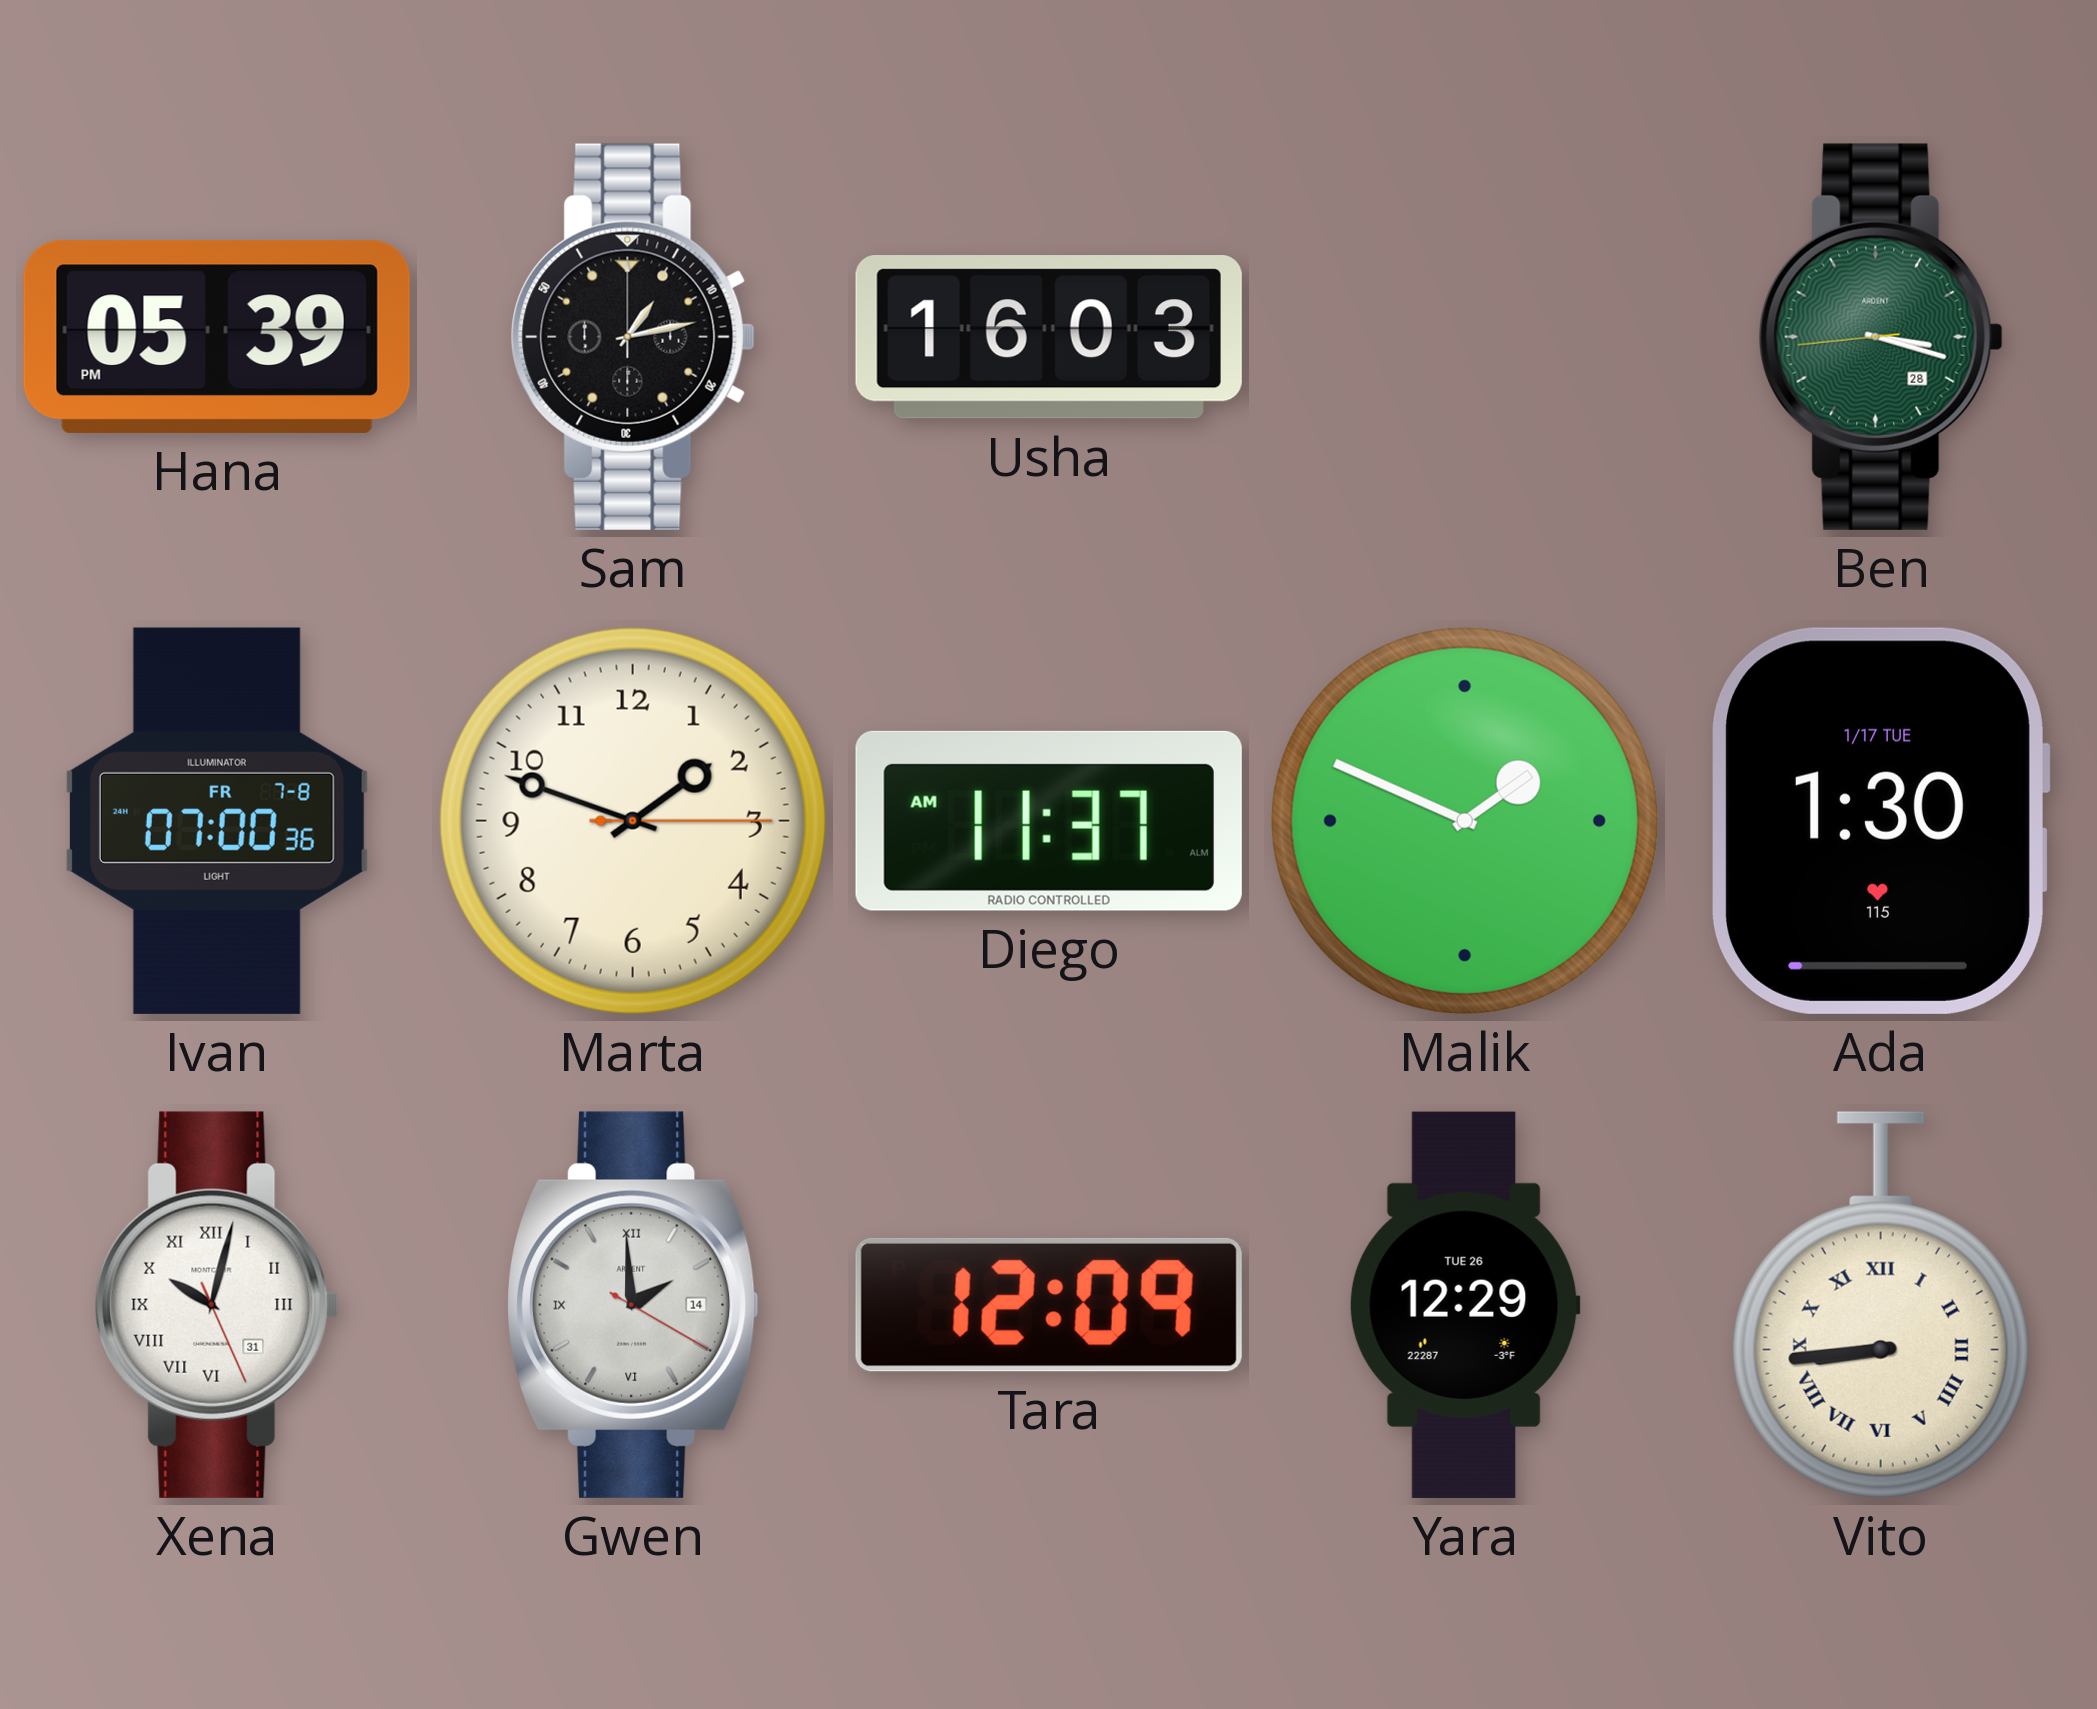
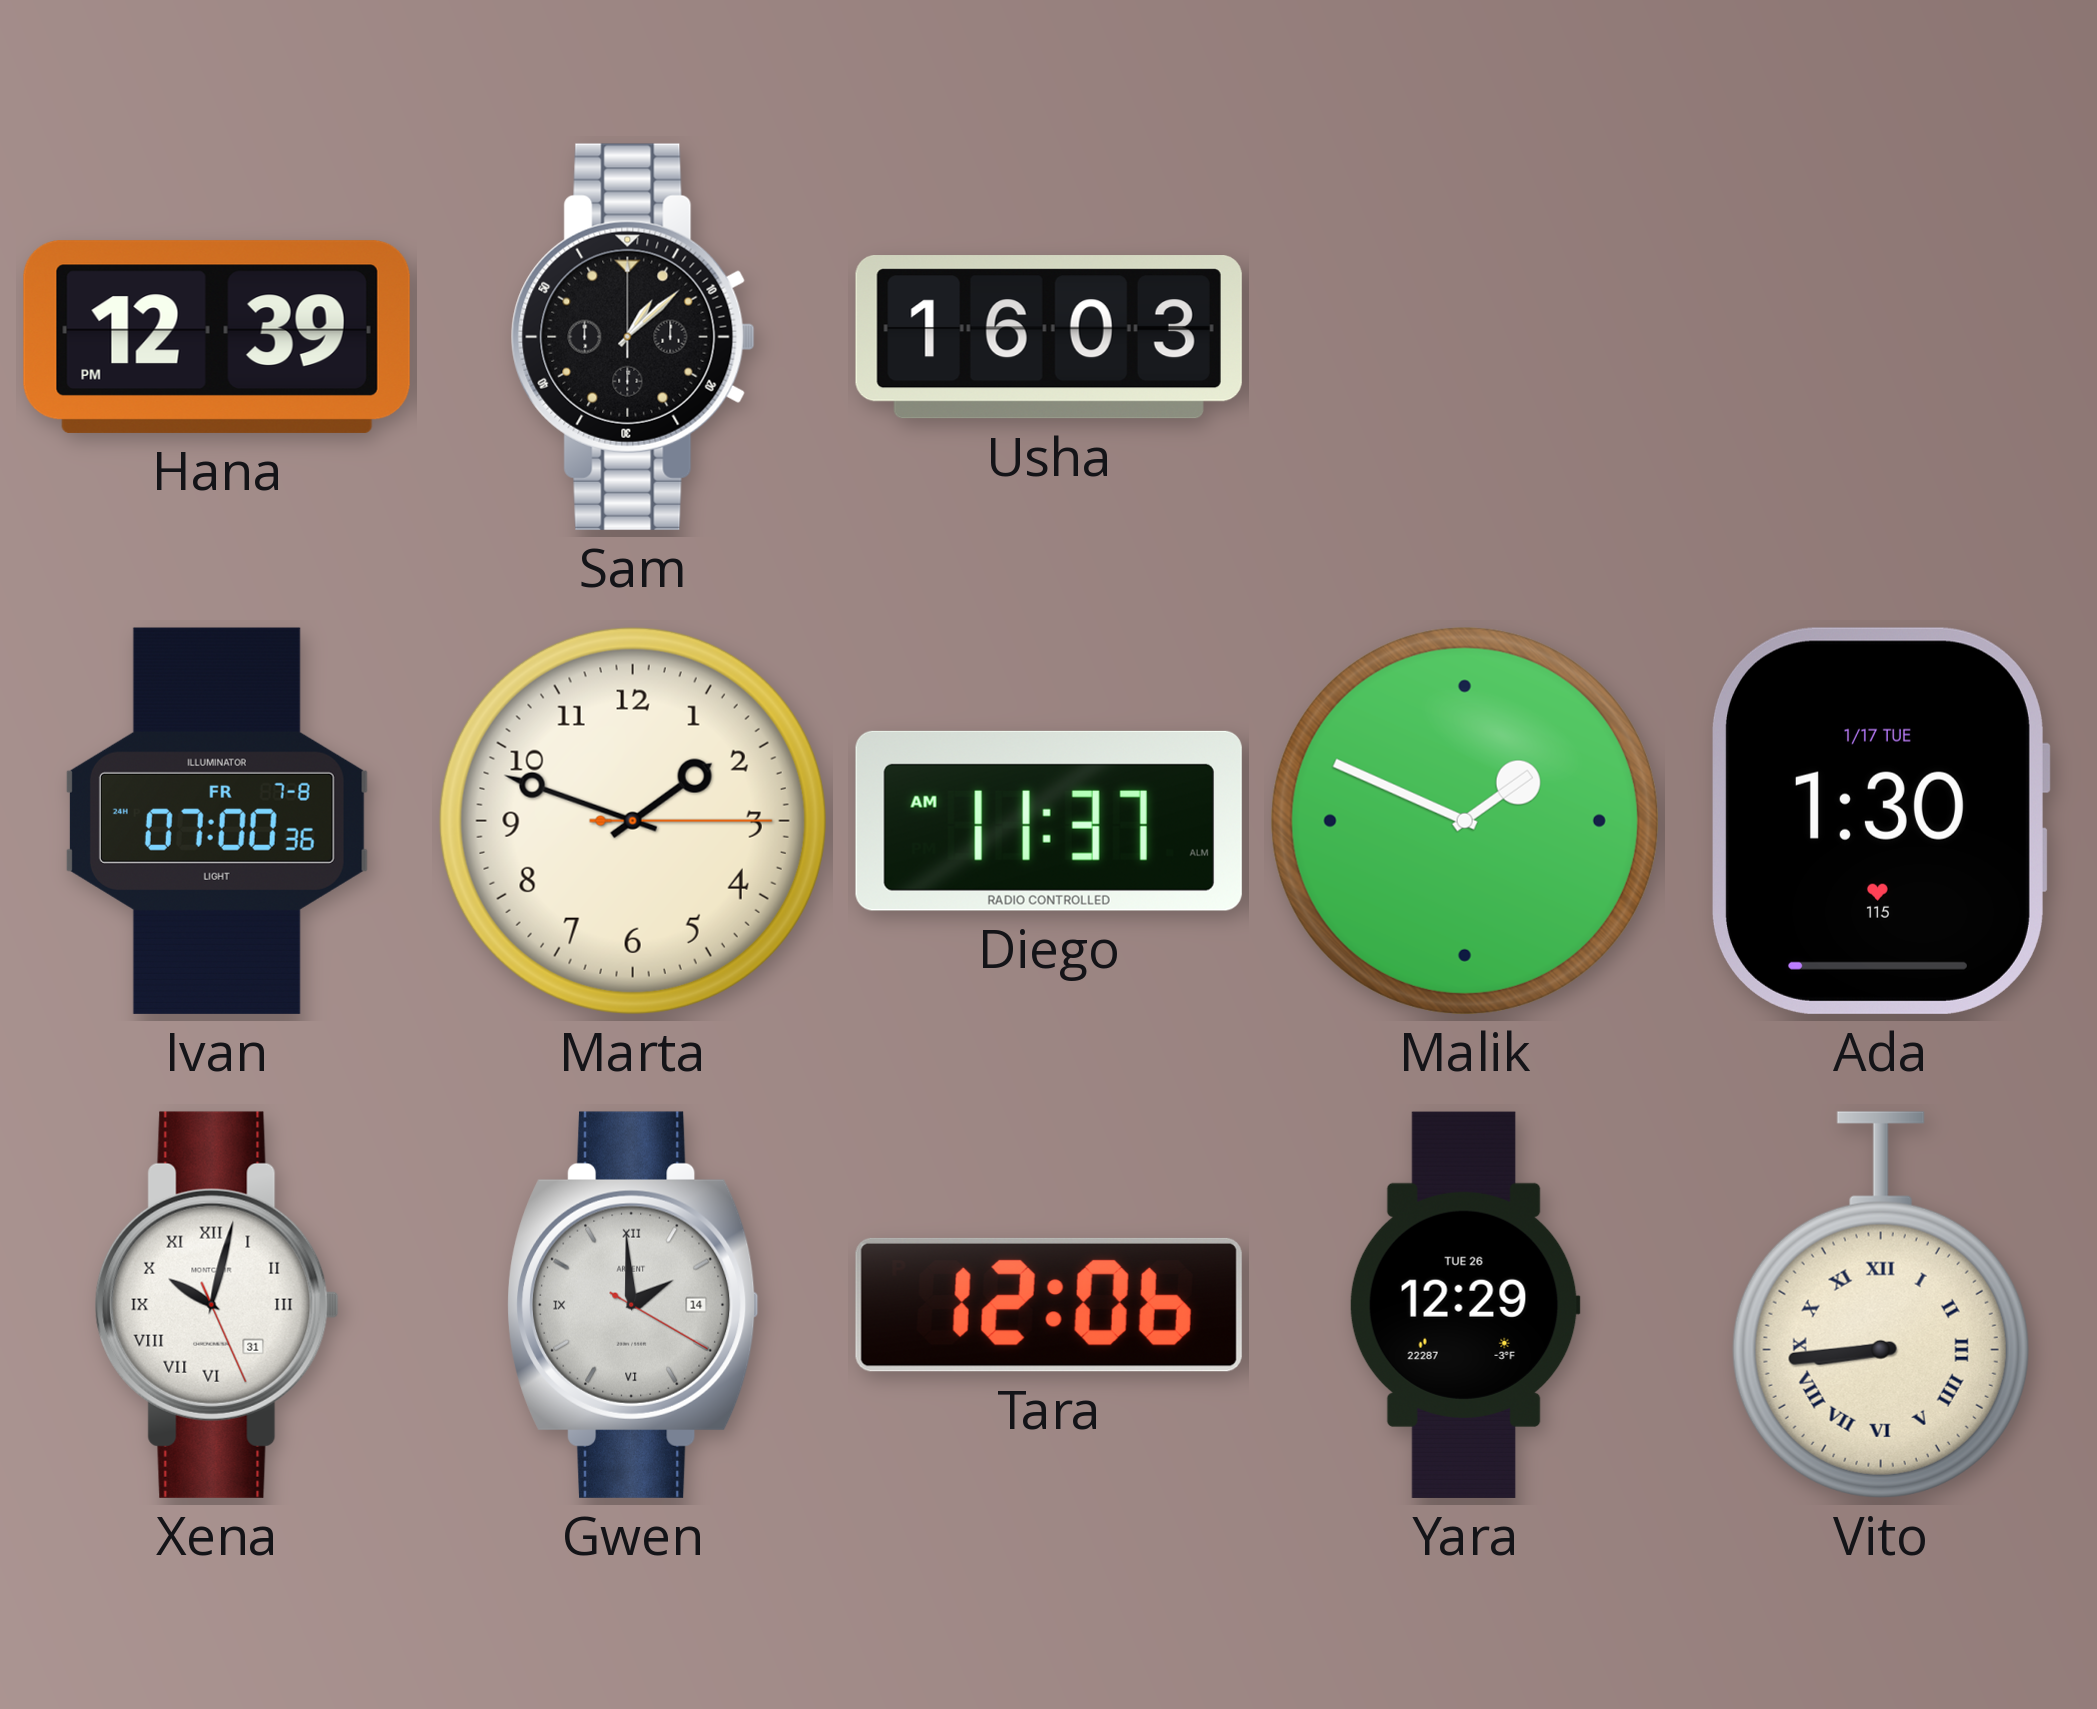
Hana: 05:39 -> 12:39 (217, 337)
Sam: 1:13 -> 1:08 (633, 337)
Ben: 3:17 -> none (1881, 337)
Tara: 12:09 -> 12:06 (1049, 1305)
